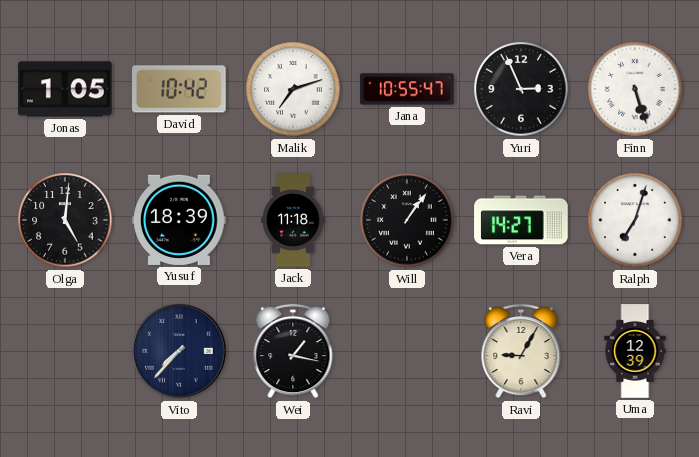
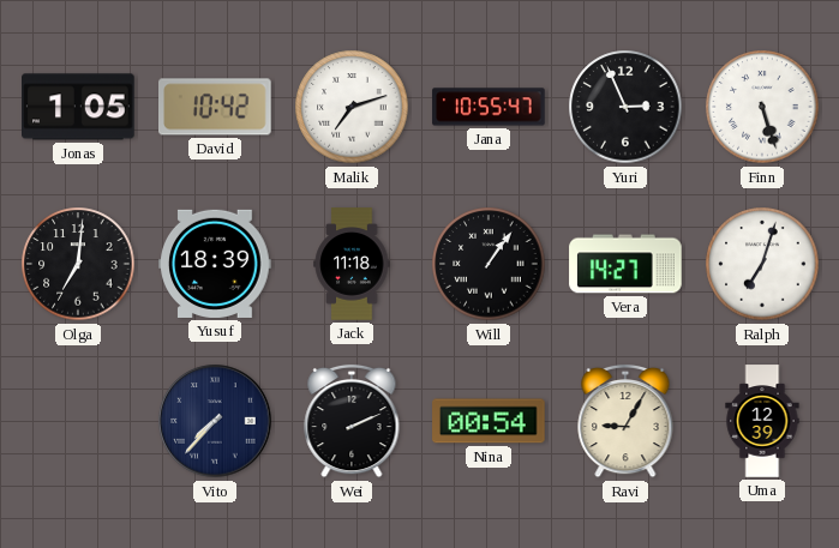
Olga: 5:01 -> 7:01 (78, 264)
Wei: 1:17 -> 2:11 (352, 421)
Nina: none -> 00:54 (489, 421)
